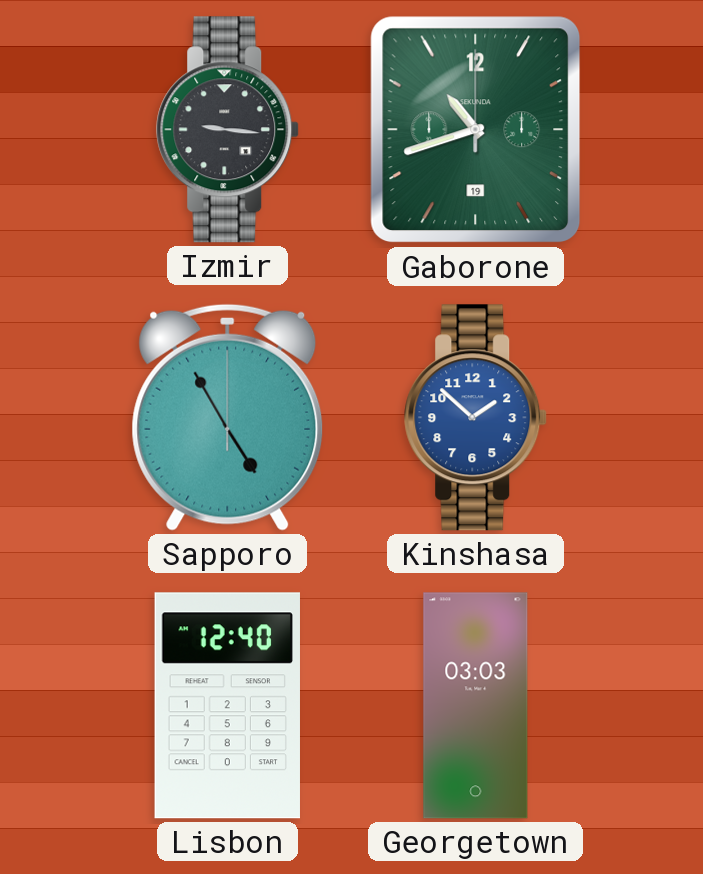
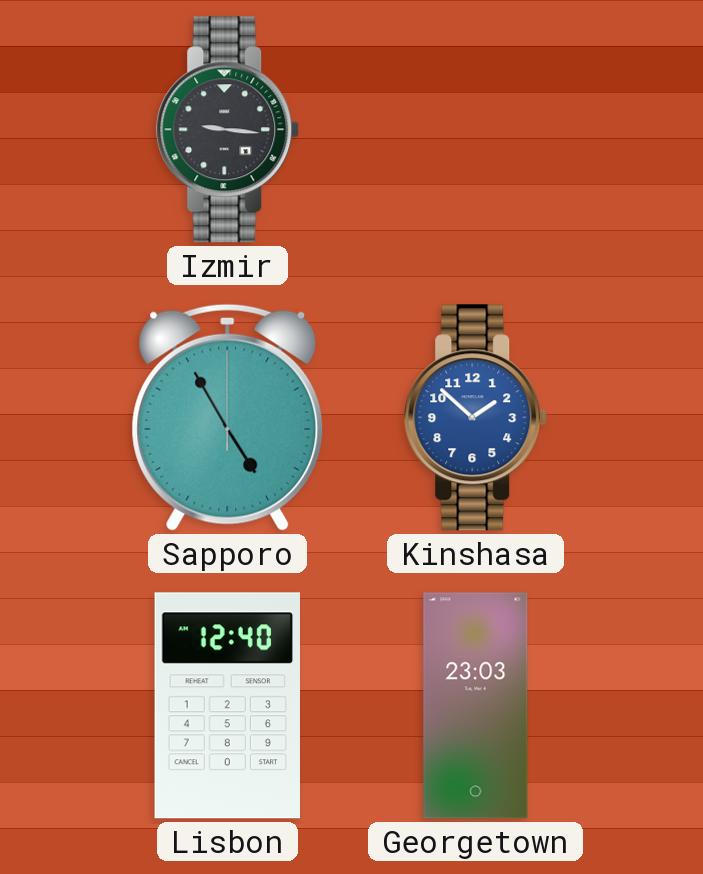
Gaborone: 10:42 -> none (476, 130)
Georgetown: 03:03 -> 23:03 (476, 706)
